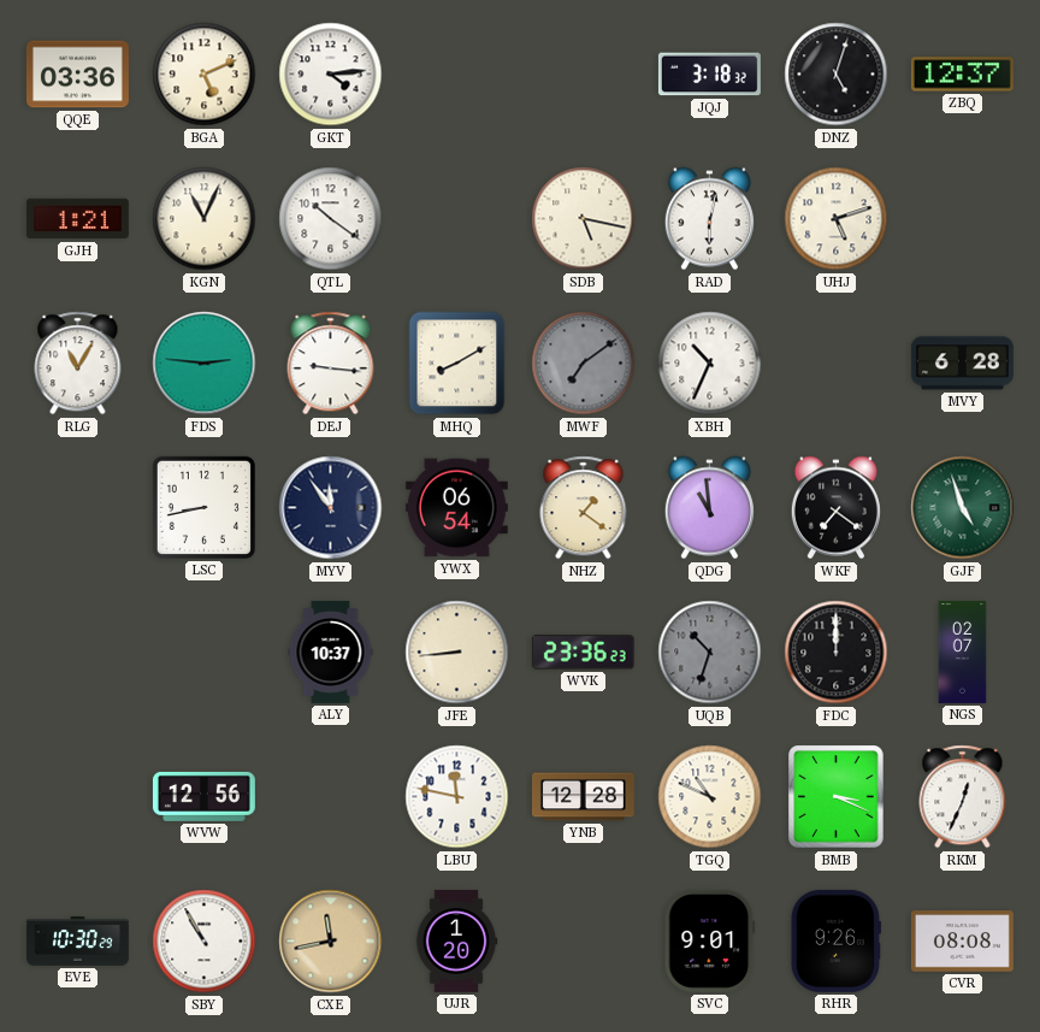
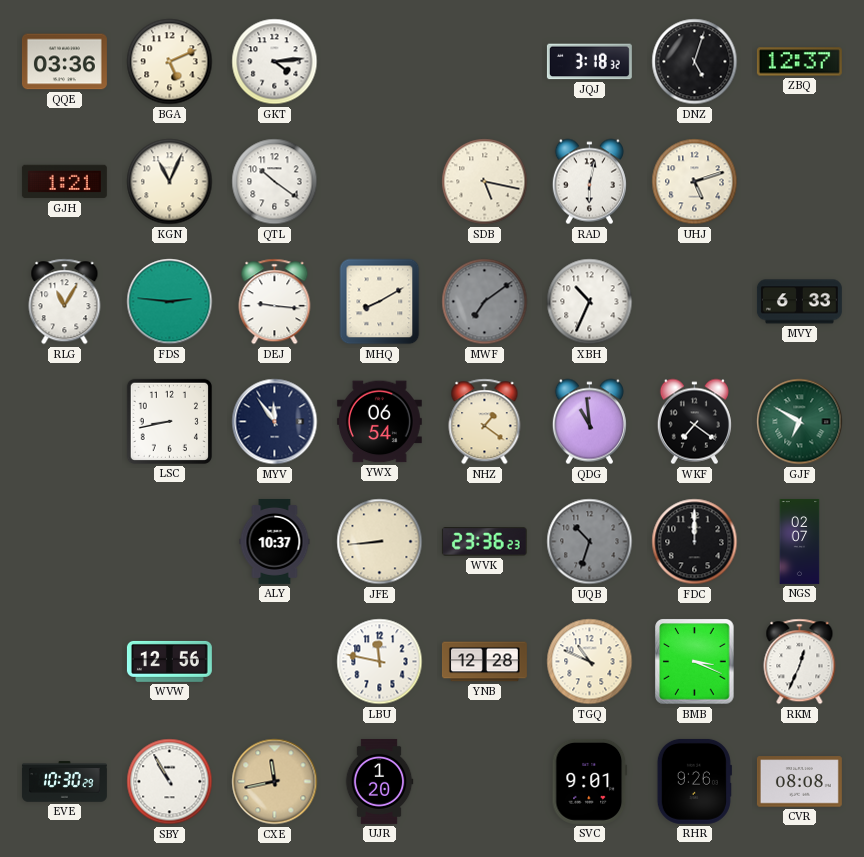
MVY: 6:28 -> 6:33 (799, 302)
GJF: 4:57 -> 6:50 (800, 422)
